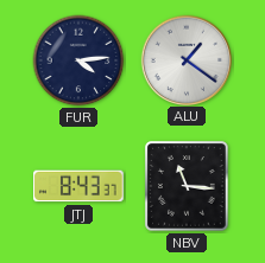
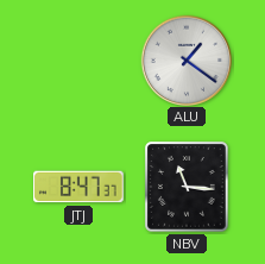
FUR: 4:14 -> none (78, 60)
JTJ: 8:43 -> 8:47 (80, 187)
